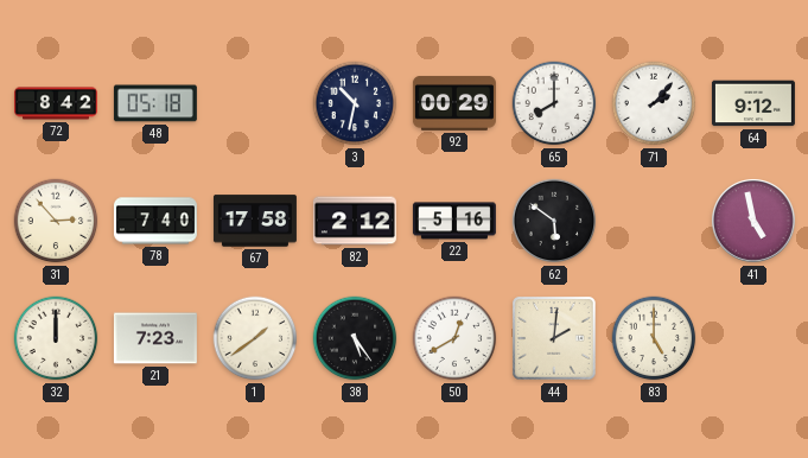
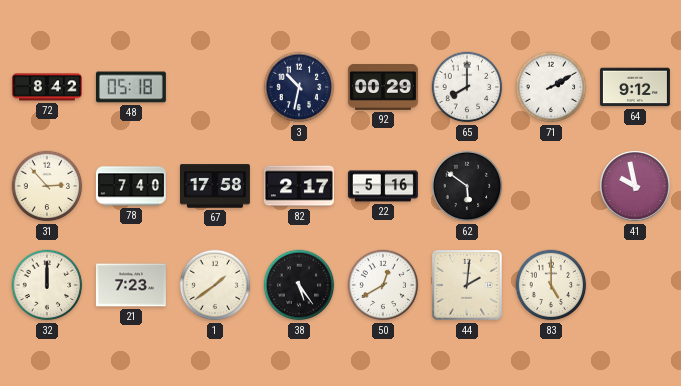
71: 2:07 -> 2:10 (551, 87)
82: 2:12 -> 2:17 (299, 186)
41: 4:58 -> 9:58 (635, 186)
